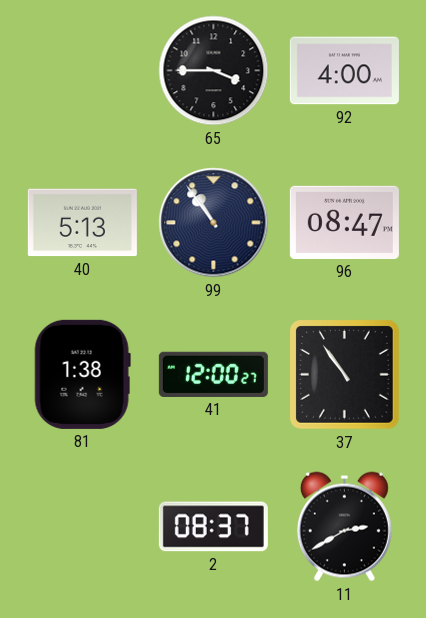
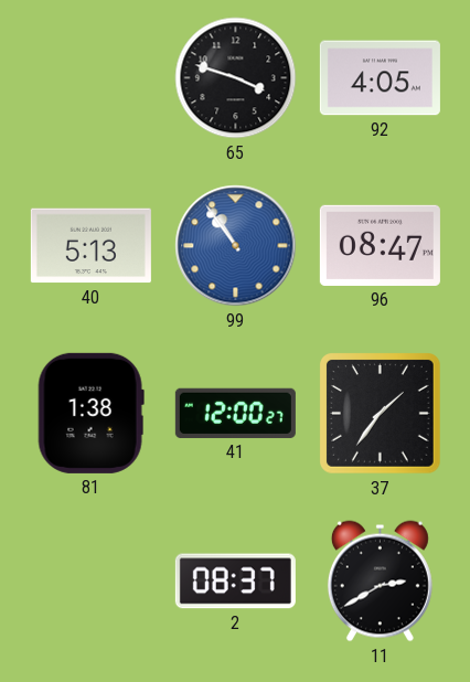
65: 3:45 -> 3:48 (236, 78)
92: 4:00 -> 4:05 (380, 78)
99 dial: navy -> blue (236, 246)
37: 10:54 -> 1:36 (381, 414)
